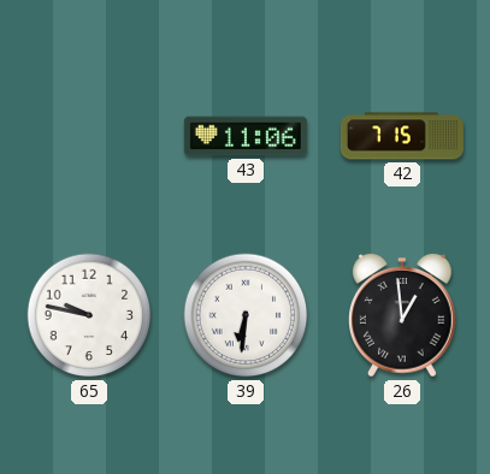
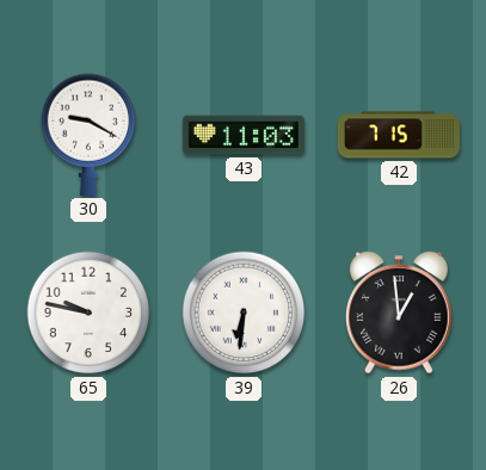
30: none -> 9:20 (88, 135)
43: 11:06 -> 11:03 (244, 135)
